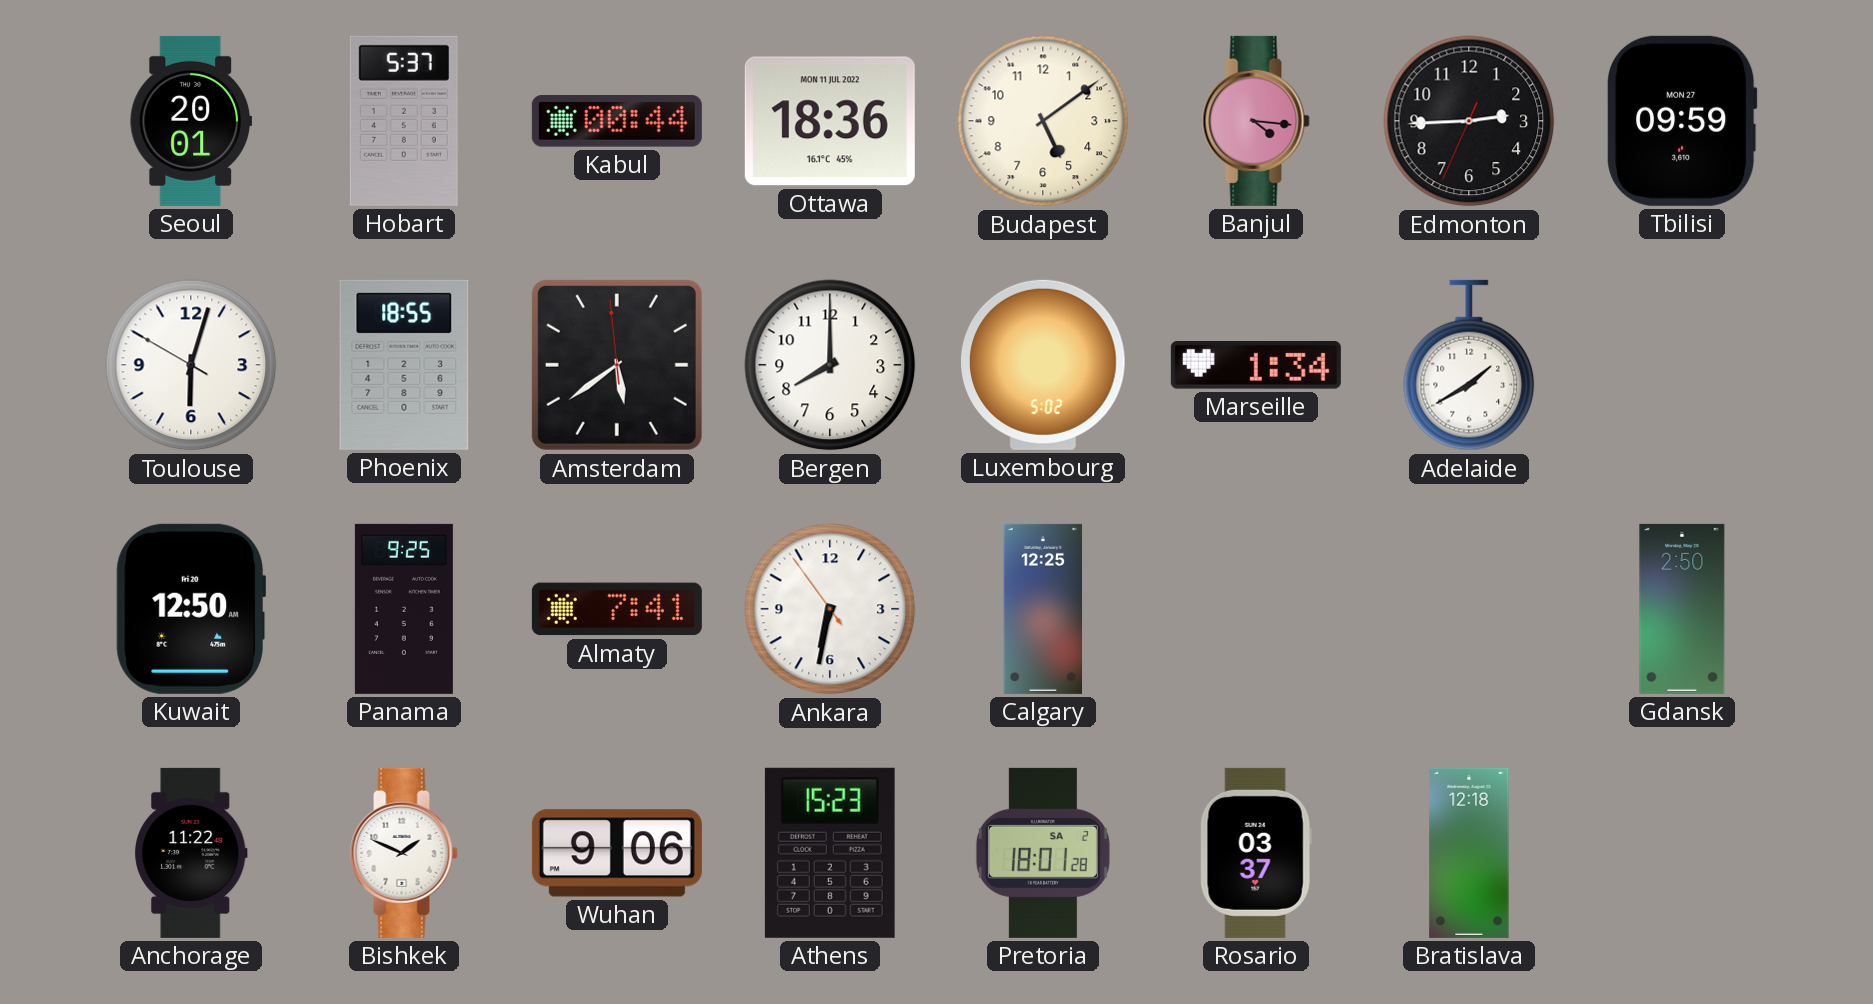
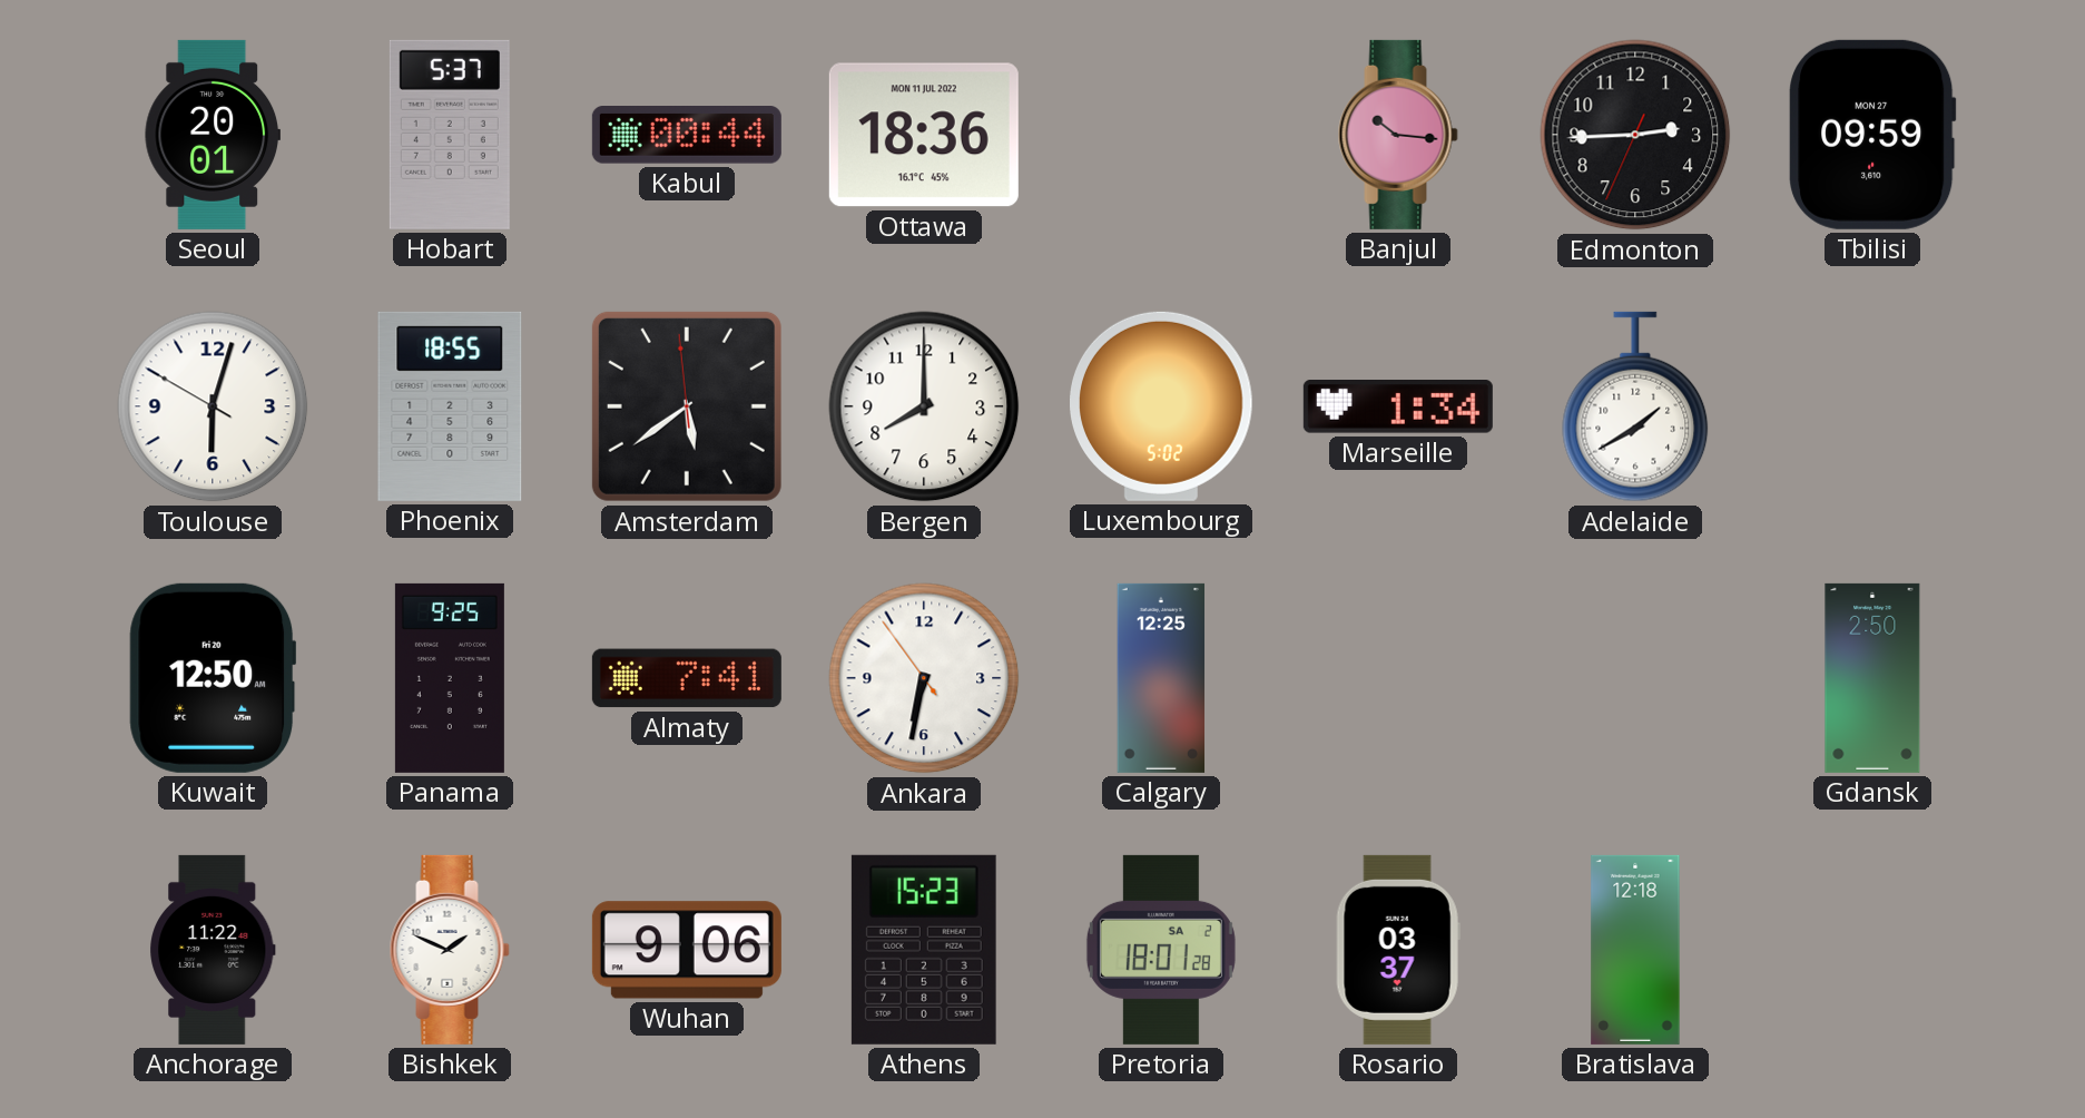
Budapest: 5:09 -> none (1043, 121)
Banjul: 4:16 -> 10:16 (1398, 135)
